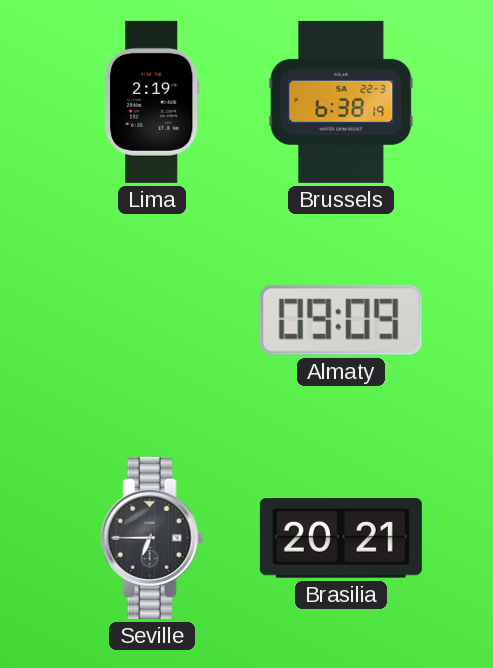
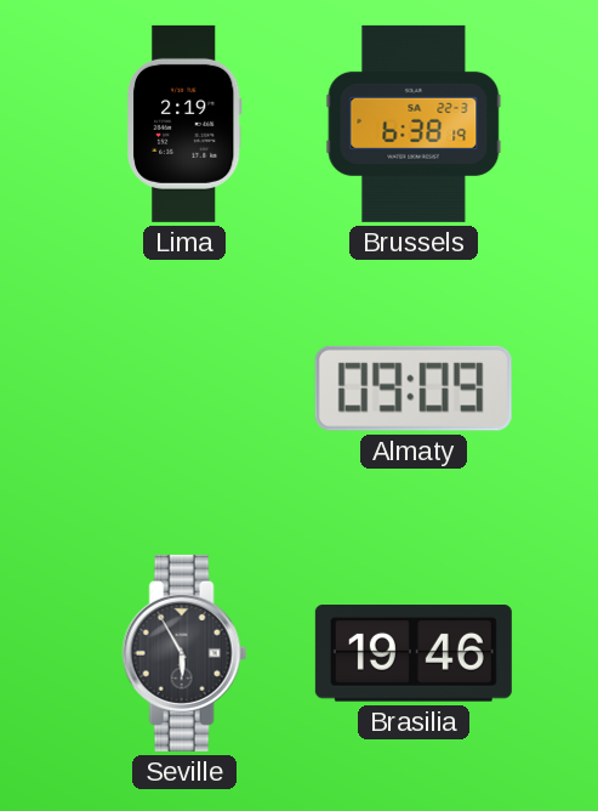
Seville: 6:45 -> 5:55 (184, 653)
Brasilia: 20:21 -> 19:46 (414, 653)
